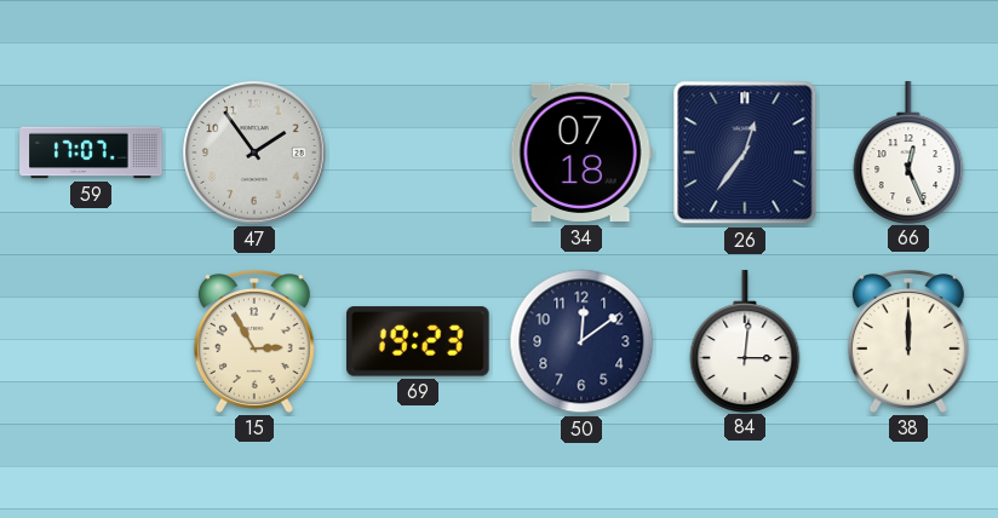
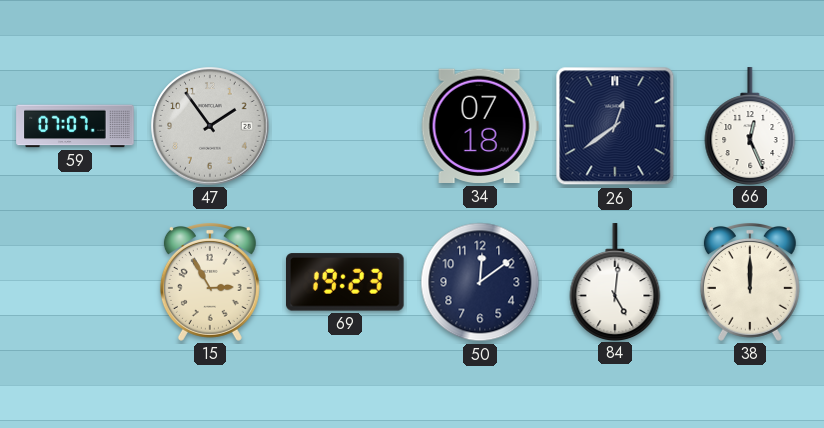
59: 17:07 -> 07:07 (75, 126)
26: 12:36 -> 12:39 (615, 126)
84: 3:01 -> 5:01 (615, 282)
